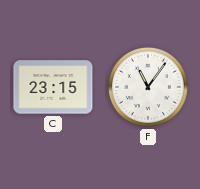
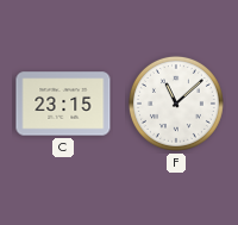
F: 11:06 -> 11:08 (176, 104)
